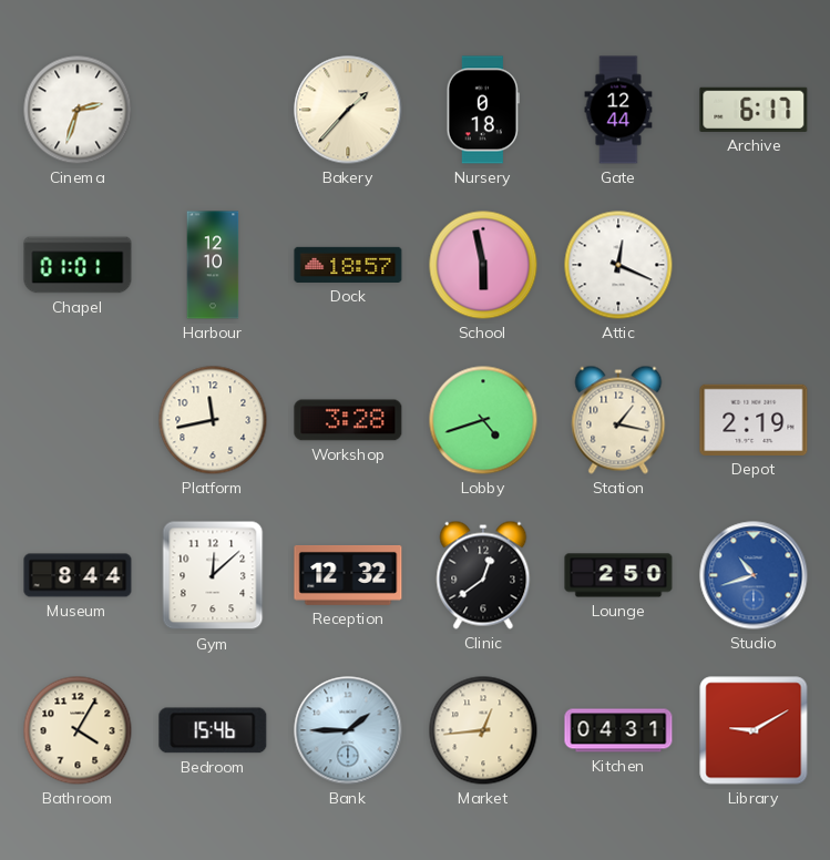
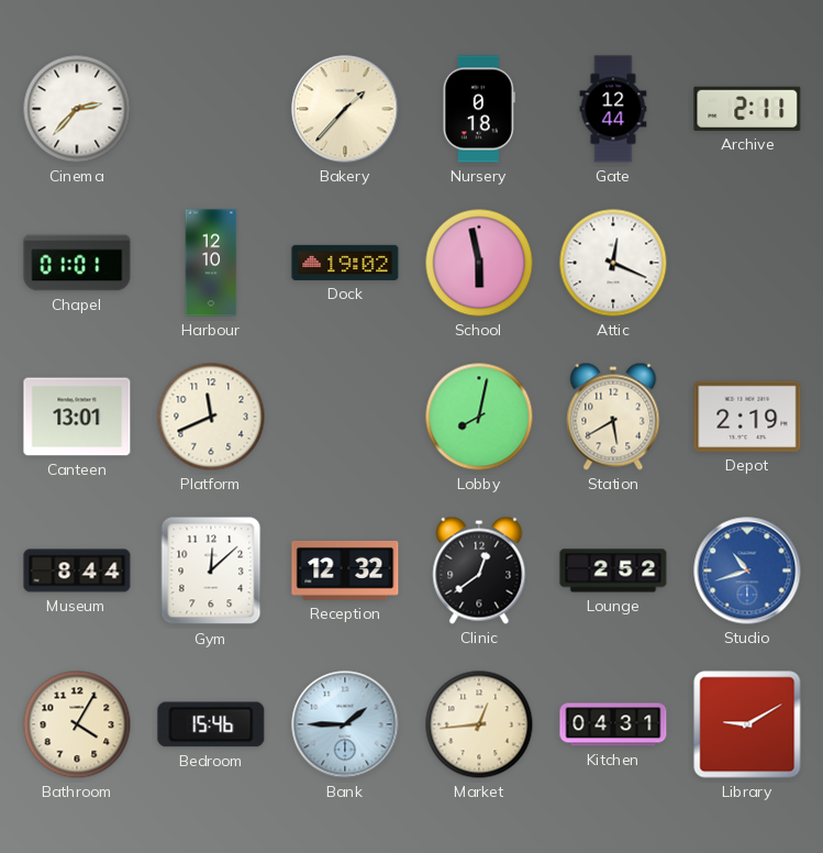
Cinema: 2:33 -> 2:37 (77, 109)
Archive: 6:17 -> 2:11 (747, 109)
Dock: 18:57 -> 19:02 (345, 263)
Canteen: none -> 13:01 (77, 417)
Platform: 11:43 -> 11:41 (211, 417)
Workshop: 3:28 -> none (348, 420)
Lobby: 4:42 -> 8:02 (479, 417)
Station: 1:17 -> 5:40 (613, 417)
Lounge: 2:50 -> 2:52 (613, 570)
